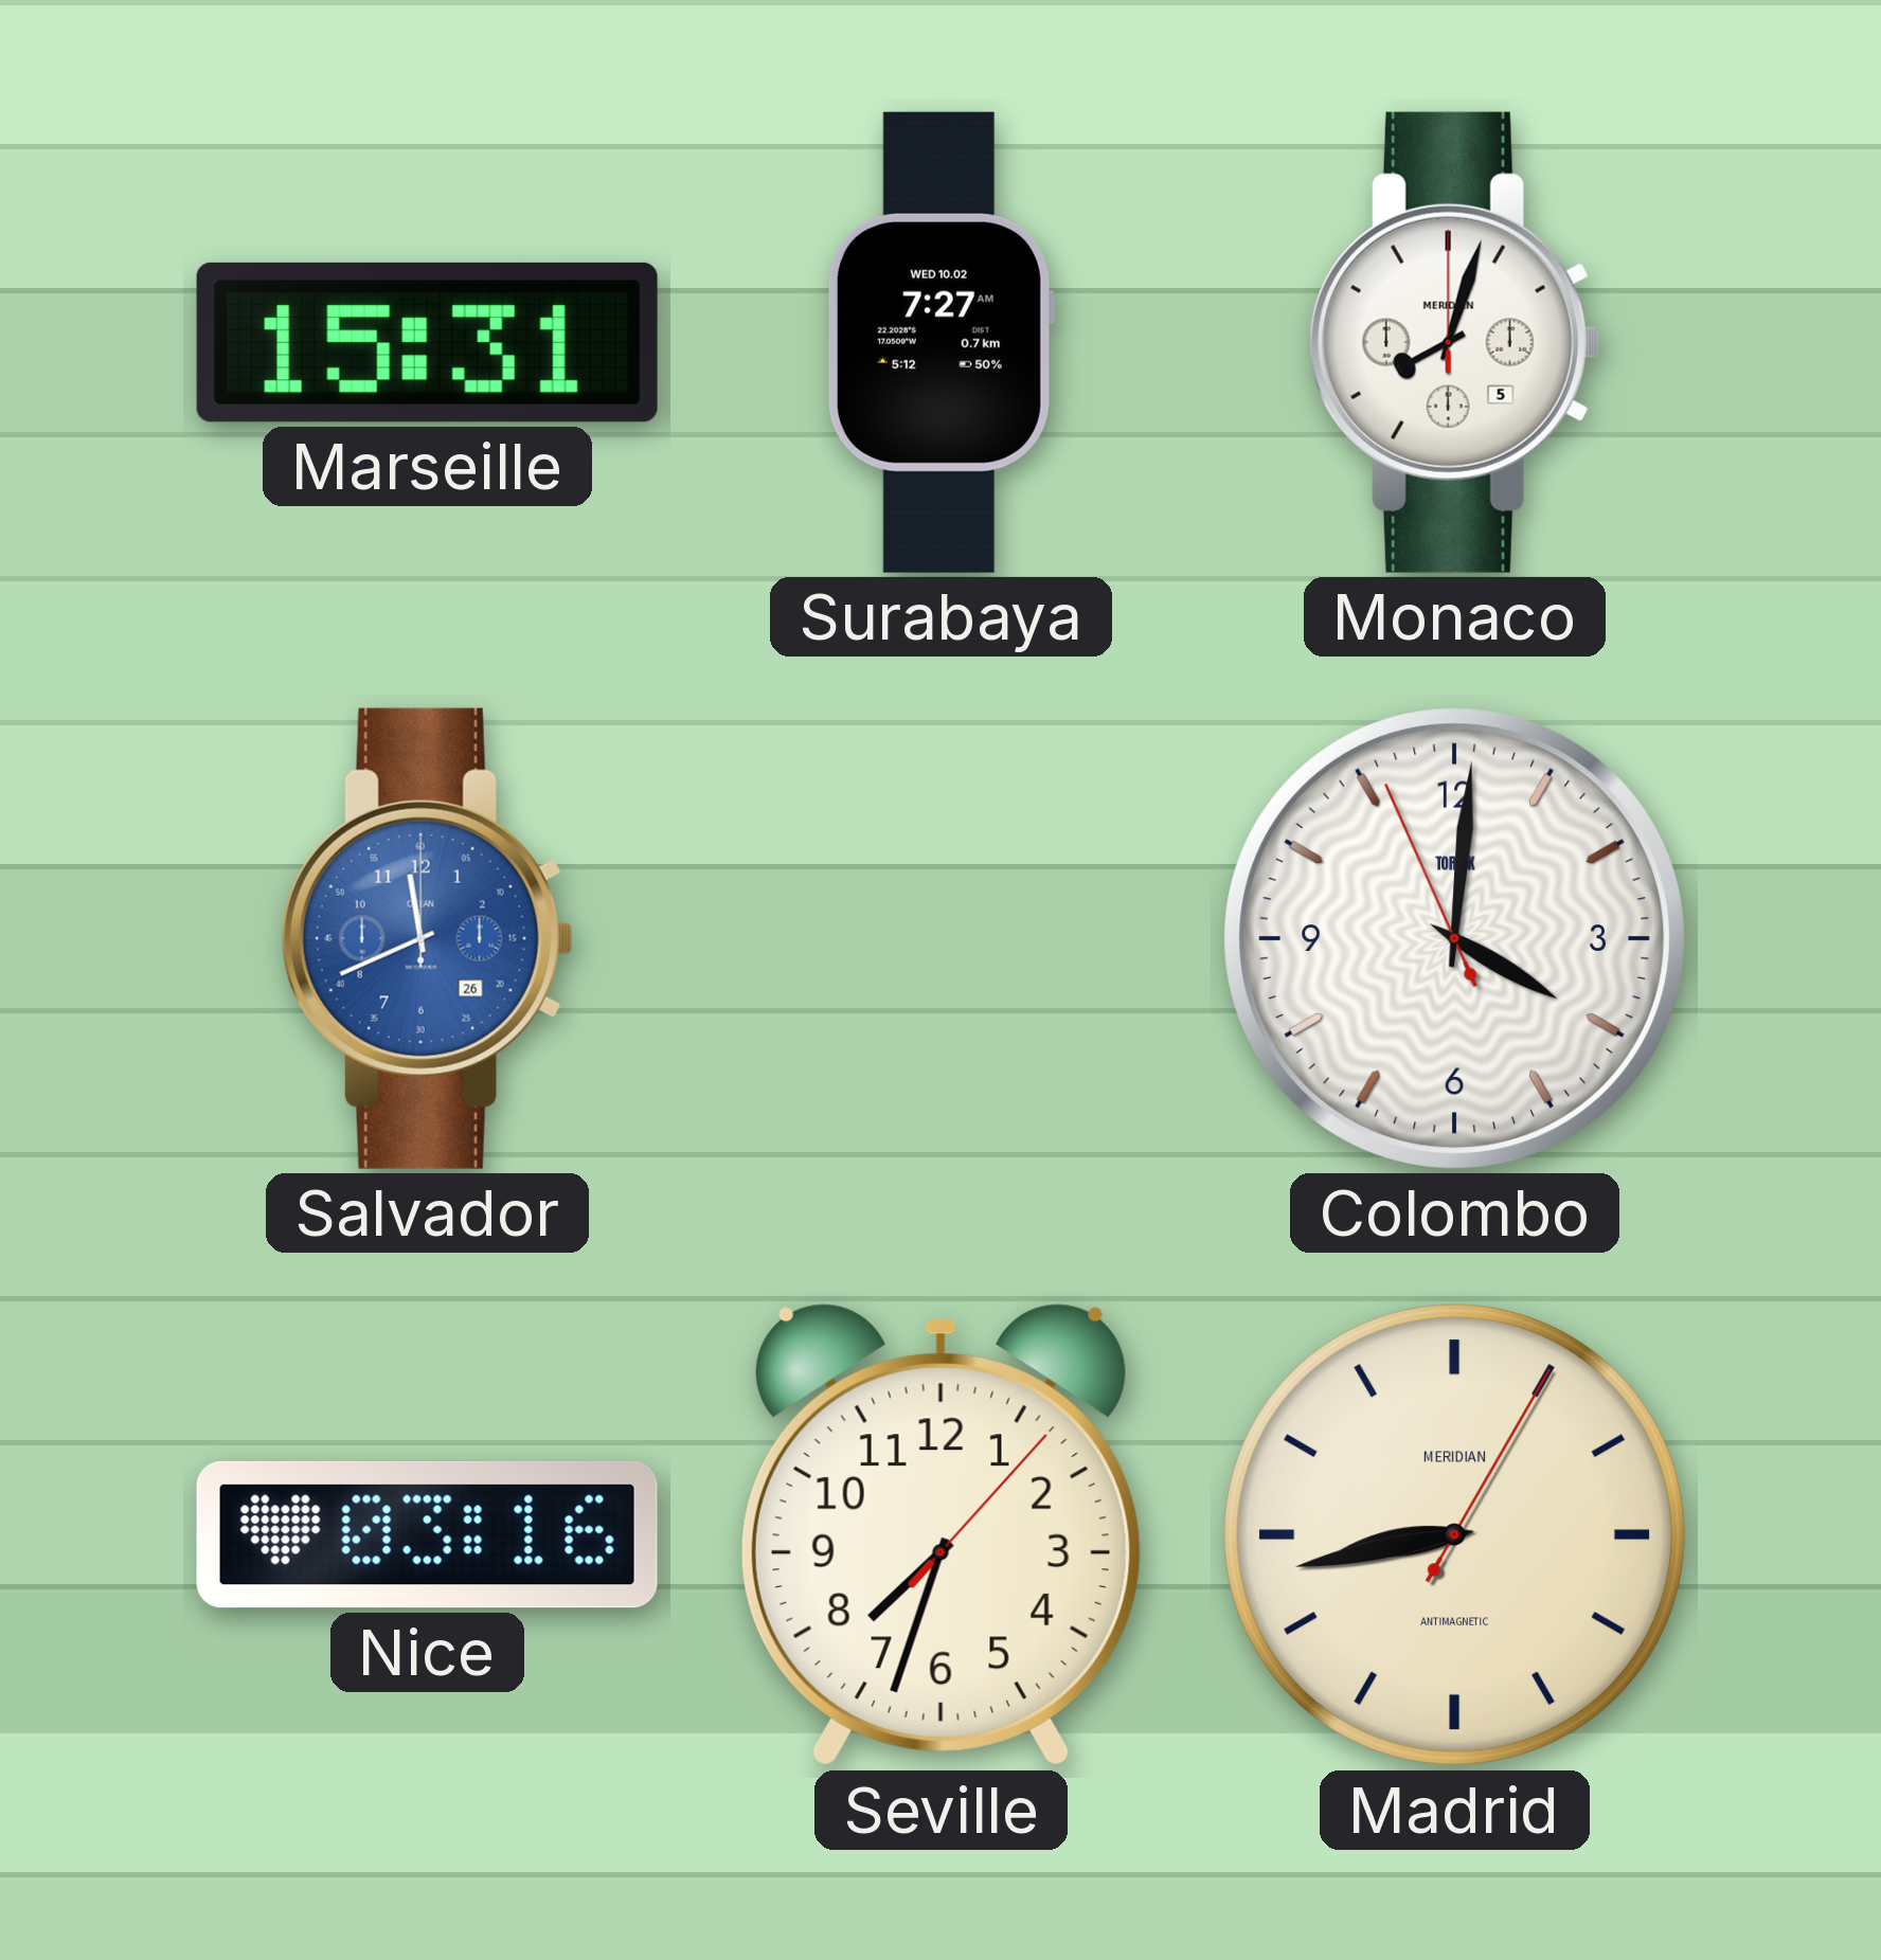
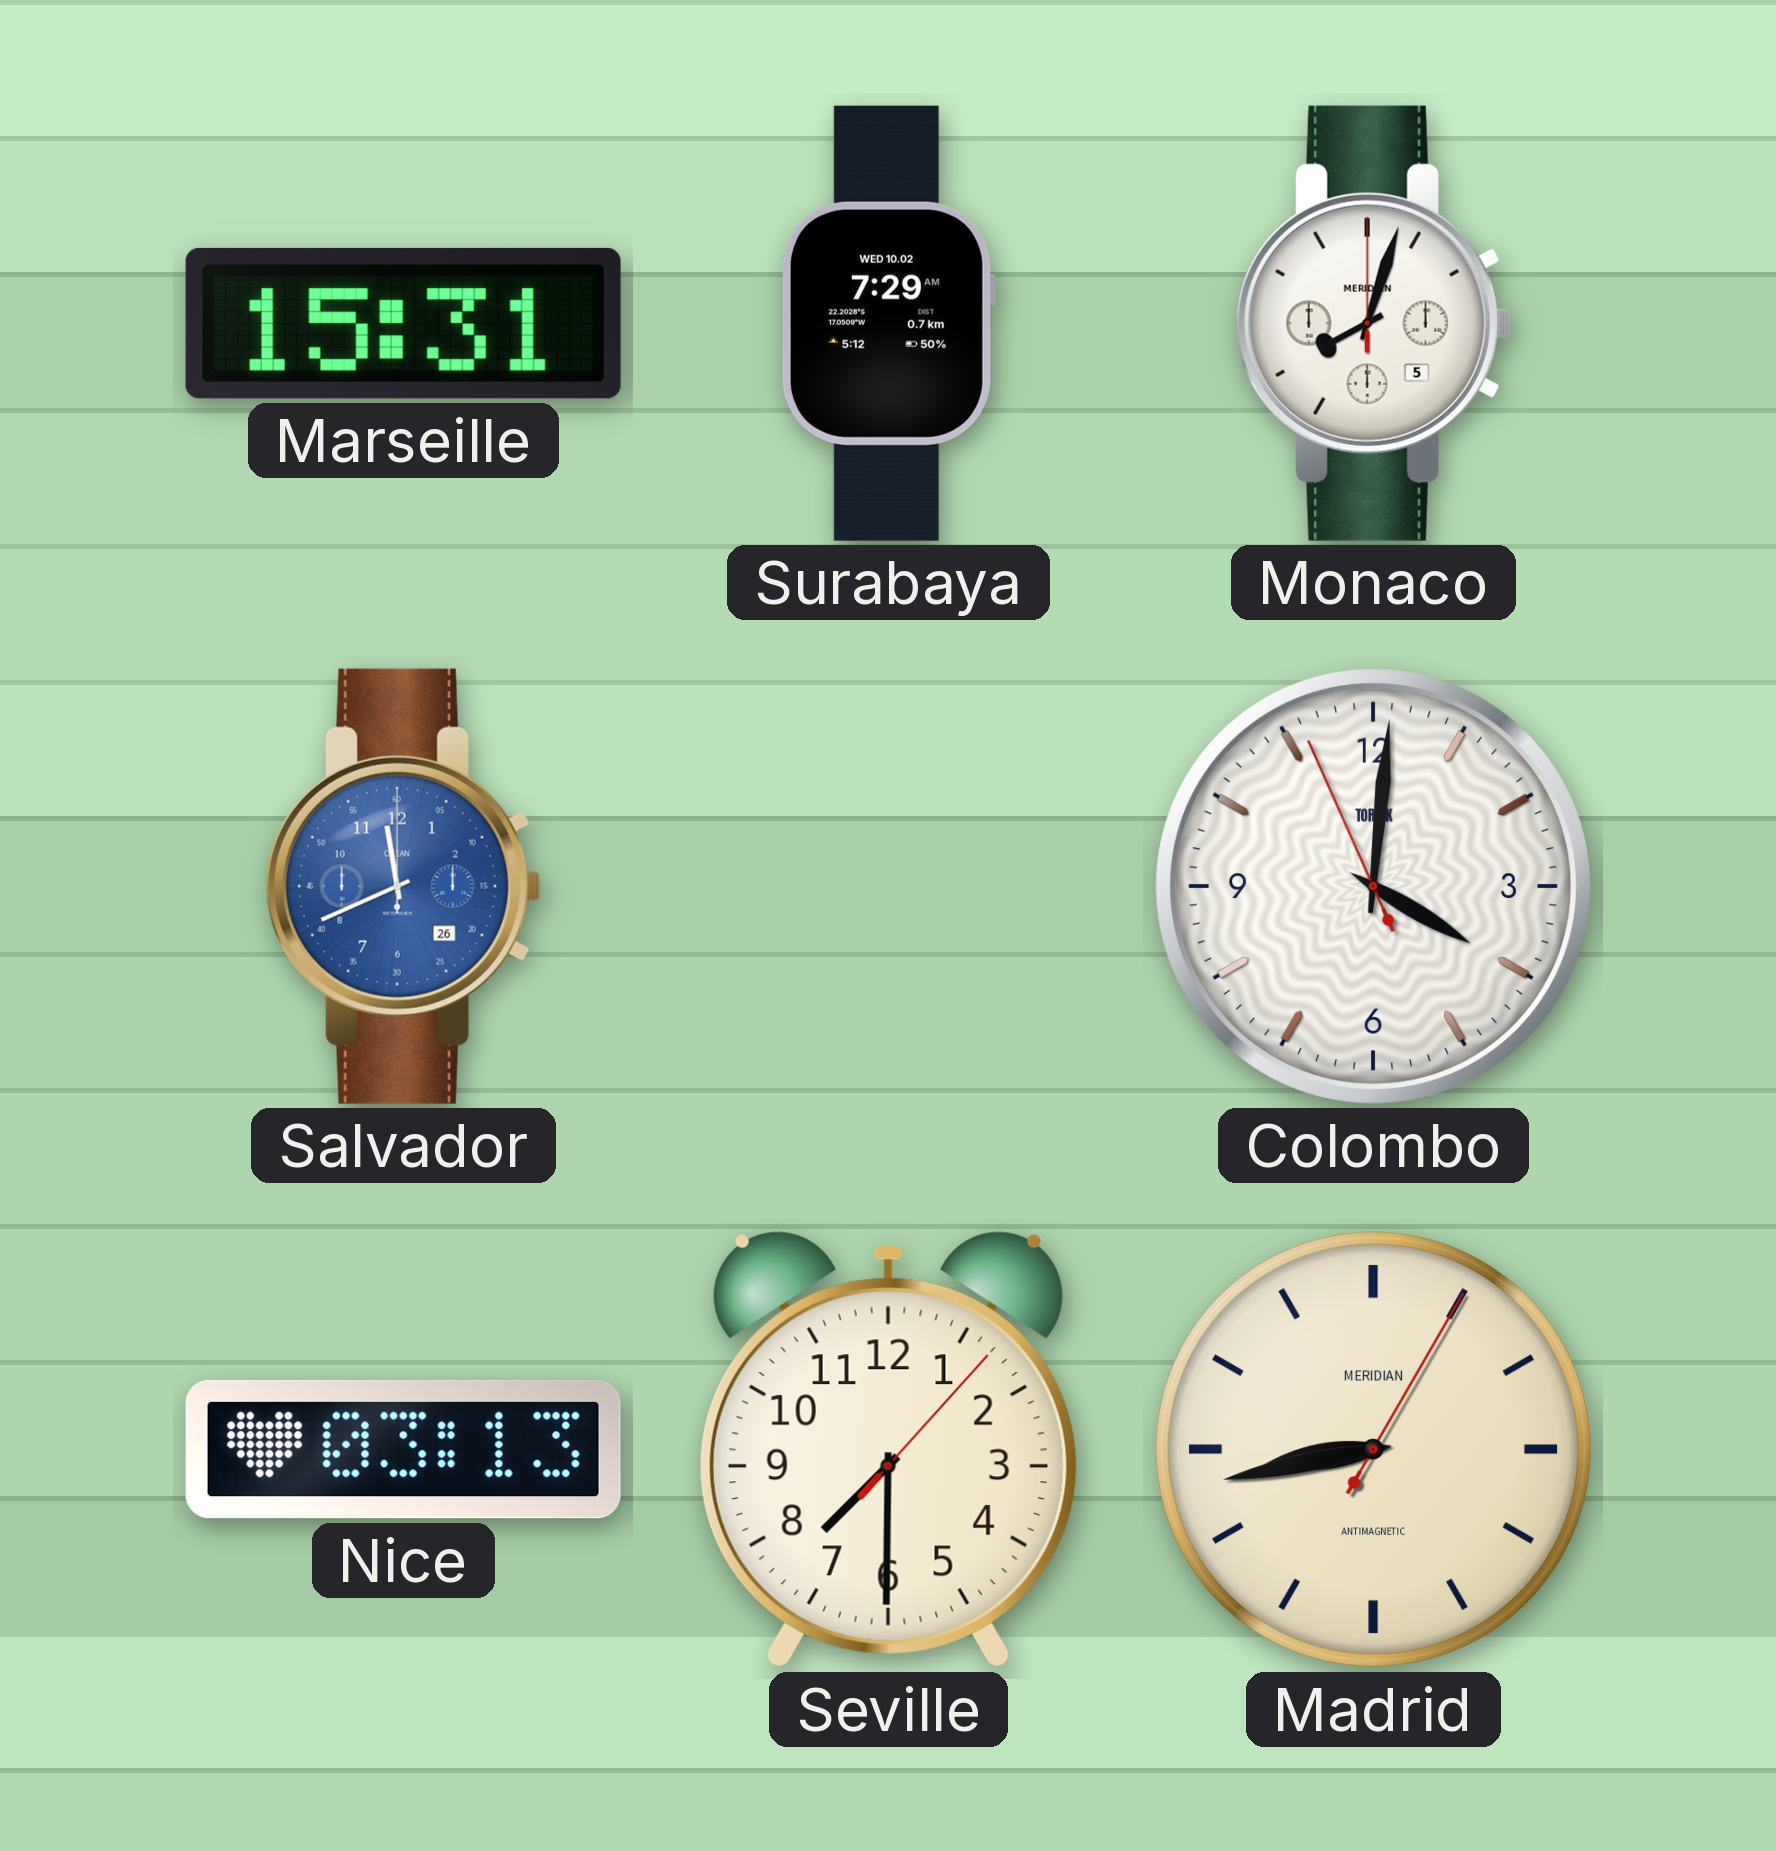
Surabaya: 7:27 -> 7:29 (888, 323)
Nice: 03:16 -> 03:13 (403, 1449)
Seville: 7:33 -> 7:30 (888, 1450)
